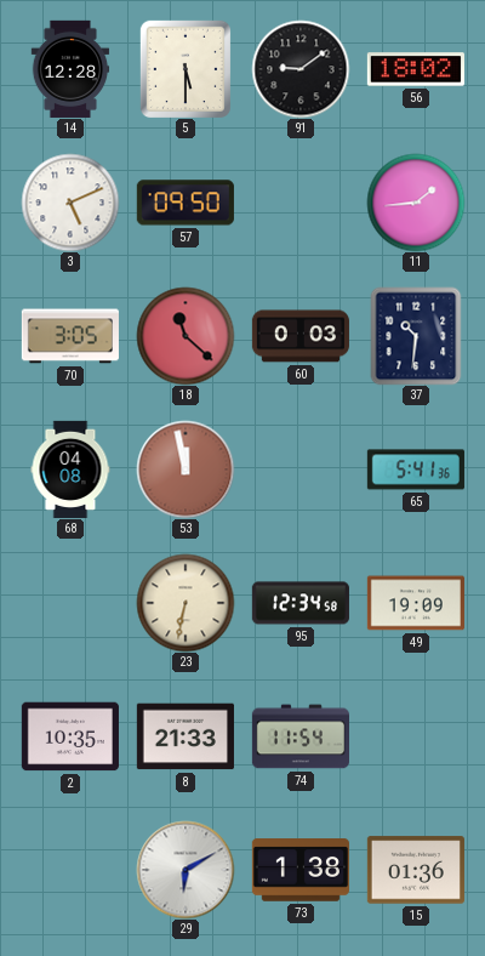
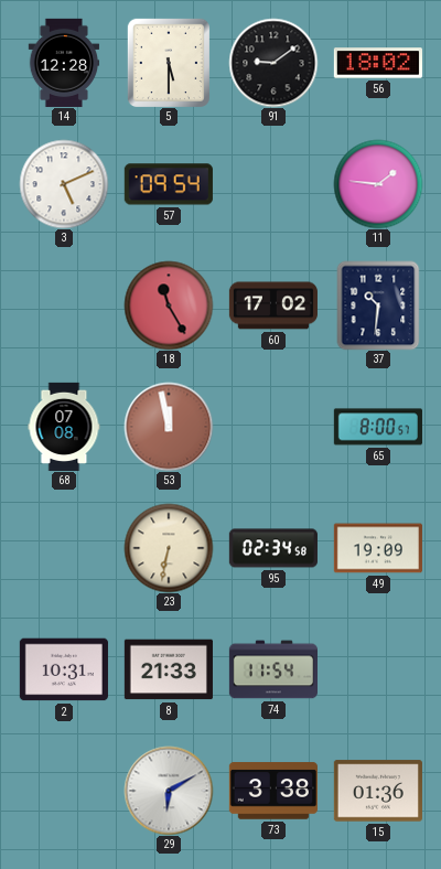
57: 09:50 -> 09:54 (169, 184)
11: 1:44 -> 1:46 (378, 184)
70: 3:05 -> none (70, 336)
18: 11:22 -> 11:25 (169, 305)
60: 0:03 -> 17:02 (273, 305)
68: 04:08 -> 07:08 (64, 427)
65: 5:41 -> 8:00 (378, 427)
95: 12:34 -> 02:34 (273, 548)
2: 10:35 -> 10:31 (64, 669)
73: 1:38 -> 3:38 (273, 791)
